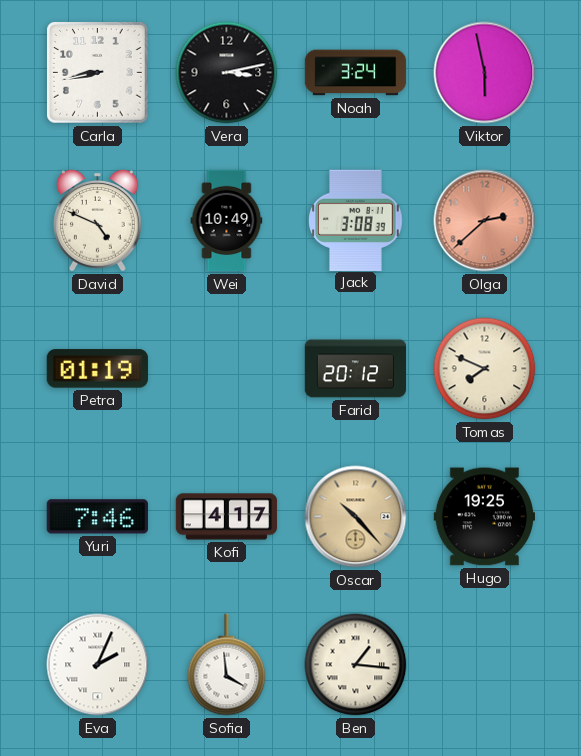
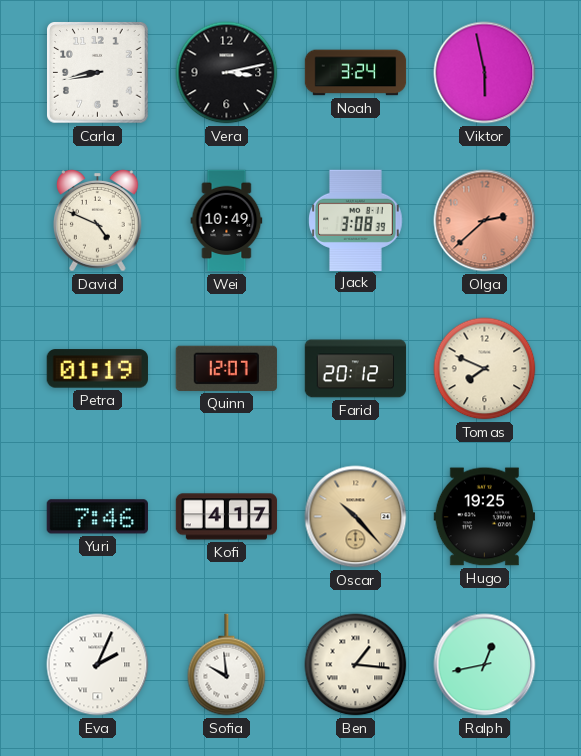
Quinn: none -> 12:07 (226, 368)
Sofia: 3:59 -> 9:59 (227, 665)
Ralph: none -> 12:43 (485, 665)
